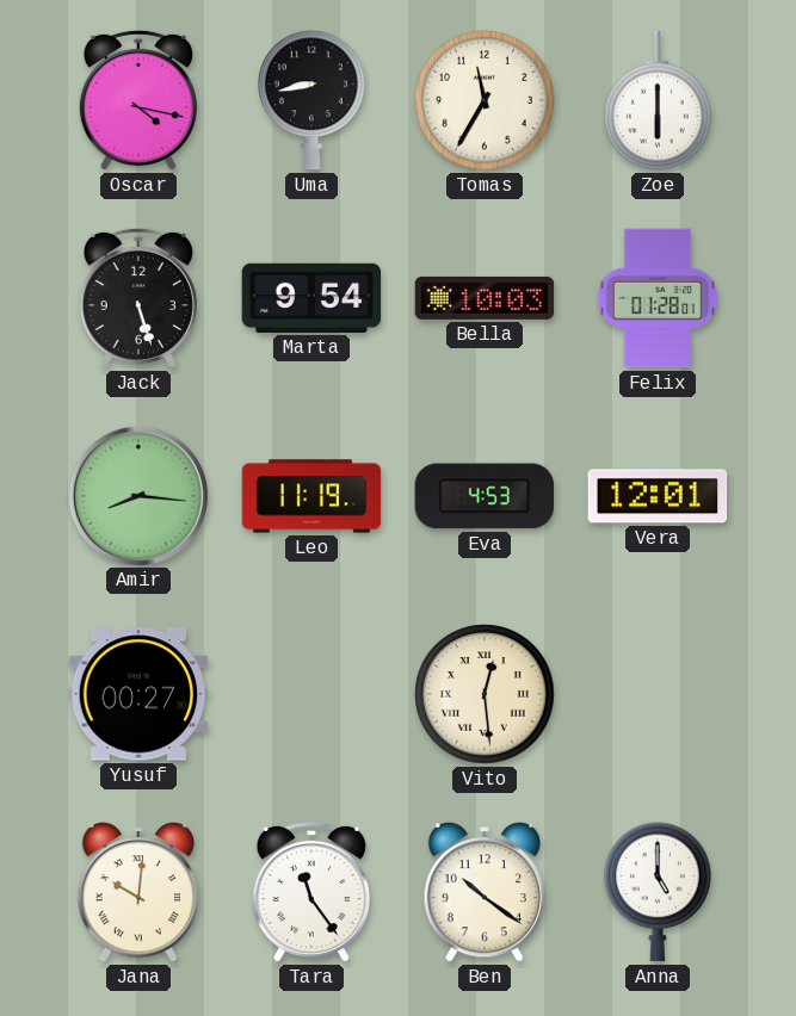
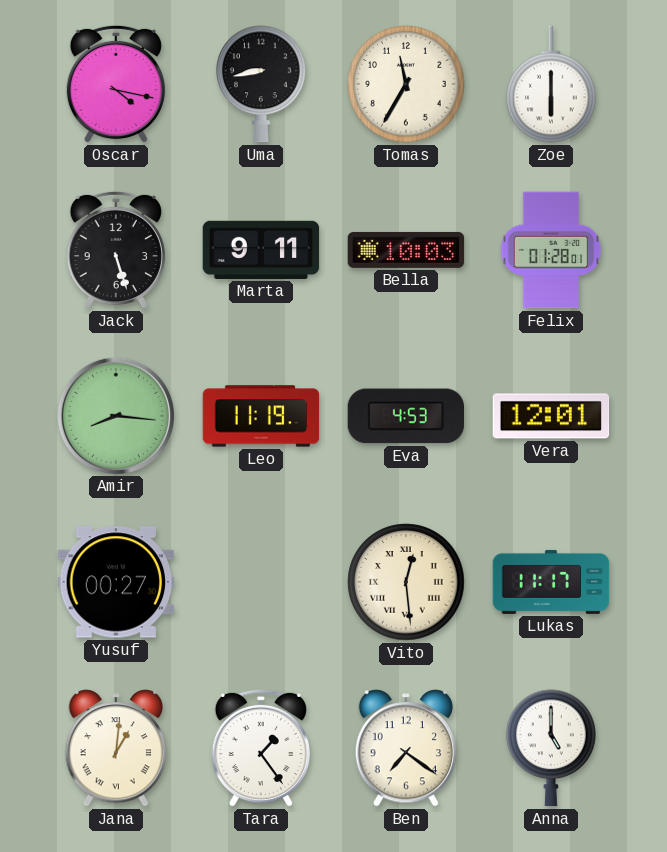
Marta: 9:54 -> 9:11 (261, 250)
Lukas: none -> 11:17 (551, 582)
Jana: 10:01 -> 1:01 (115, 748)
Tara: 11:24 -> 1:24 (261, 748)
Ben: 10:21 -> 7:21 (405, 748)
